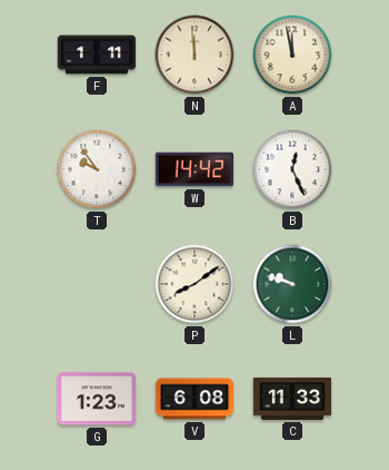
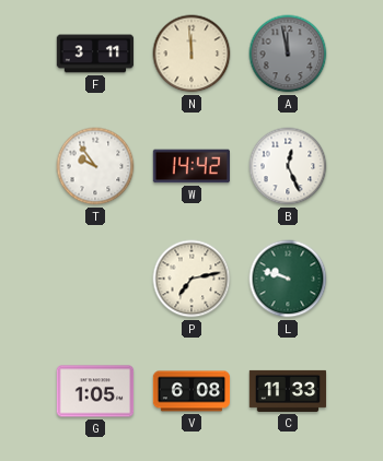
F: 1:11 -> 3:11 (95, 54)
A dial: cream -> grey (288, 54)
P: 8:09 -> 7:13 (191, 279)
G: 1:23 -> 1:05 (95, 391)
